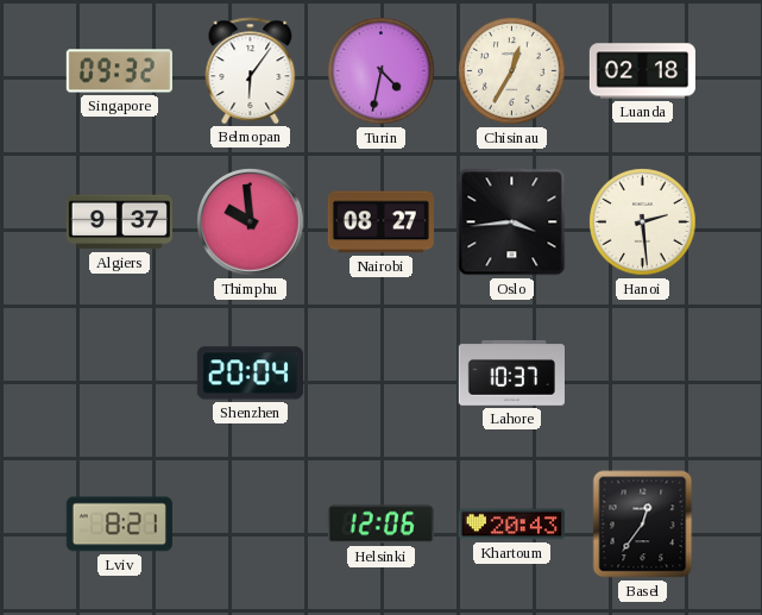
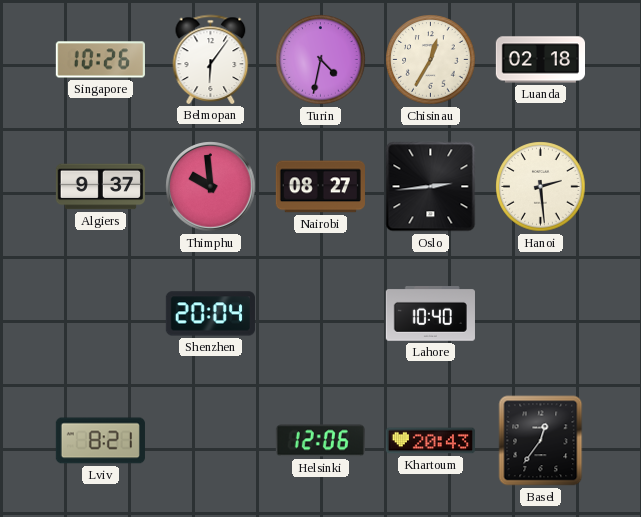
Singapore: 09:32 -> 10:26 (100, 60)
Oslo: 3:44 -> 2:44 (431, 187)
Lahore: 10:37 -> 10:40 (430, 314)
